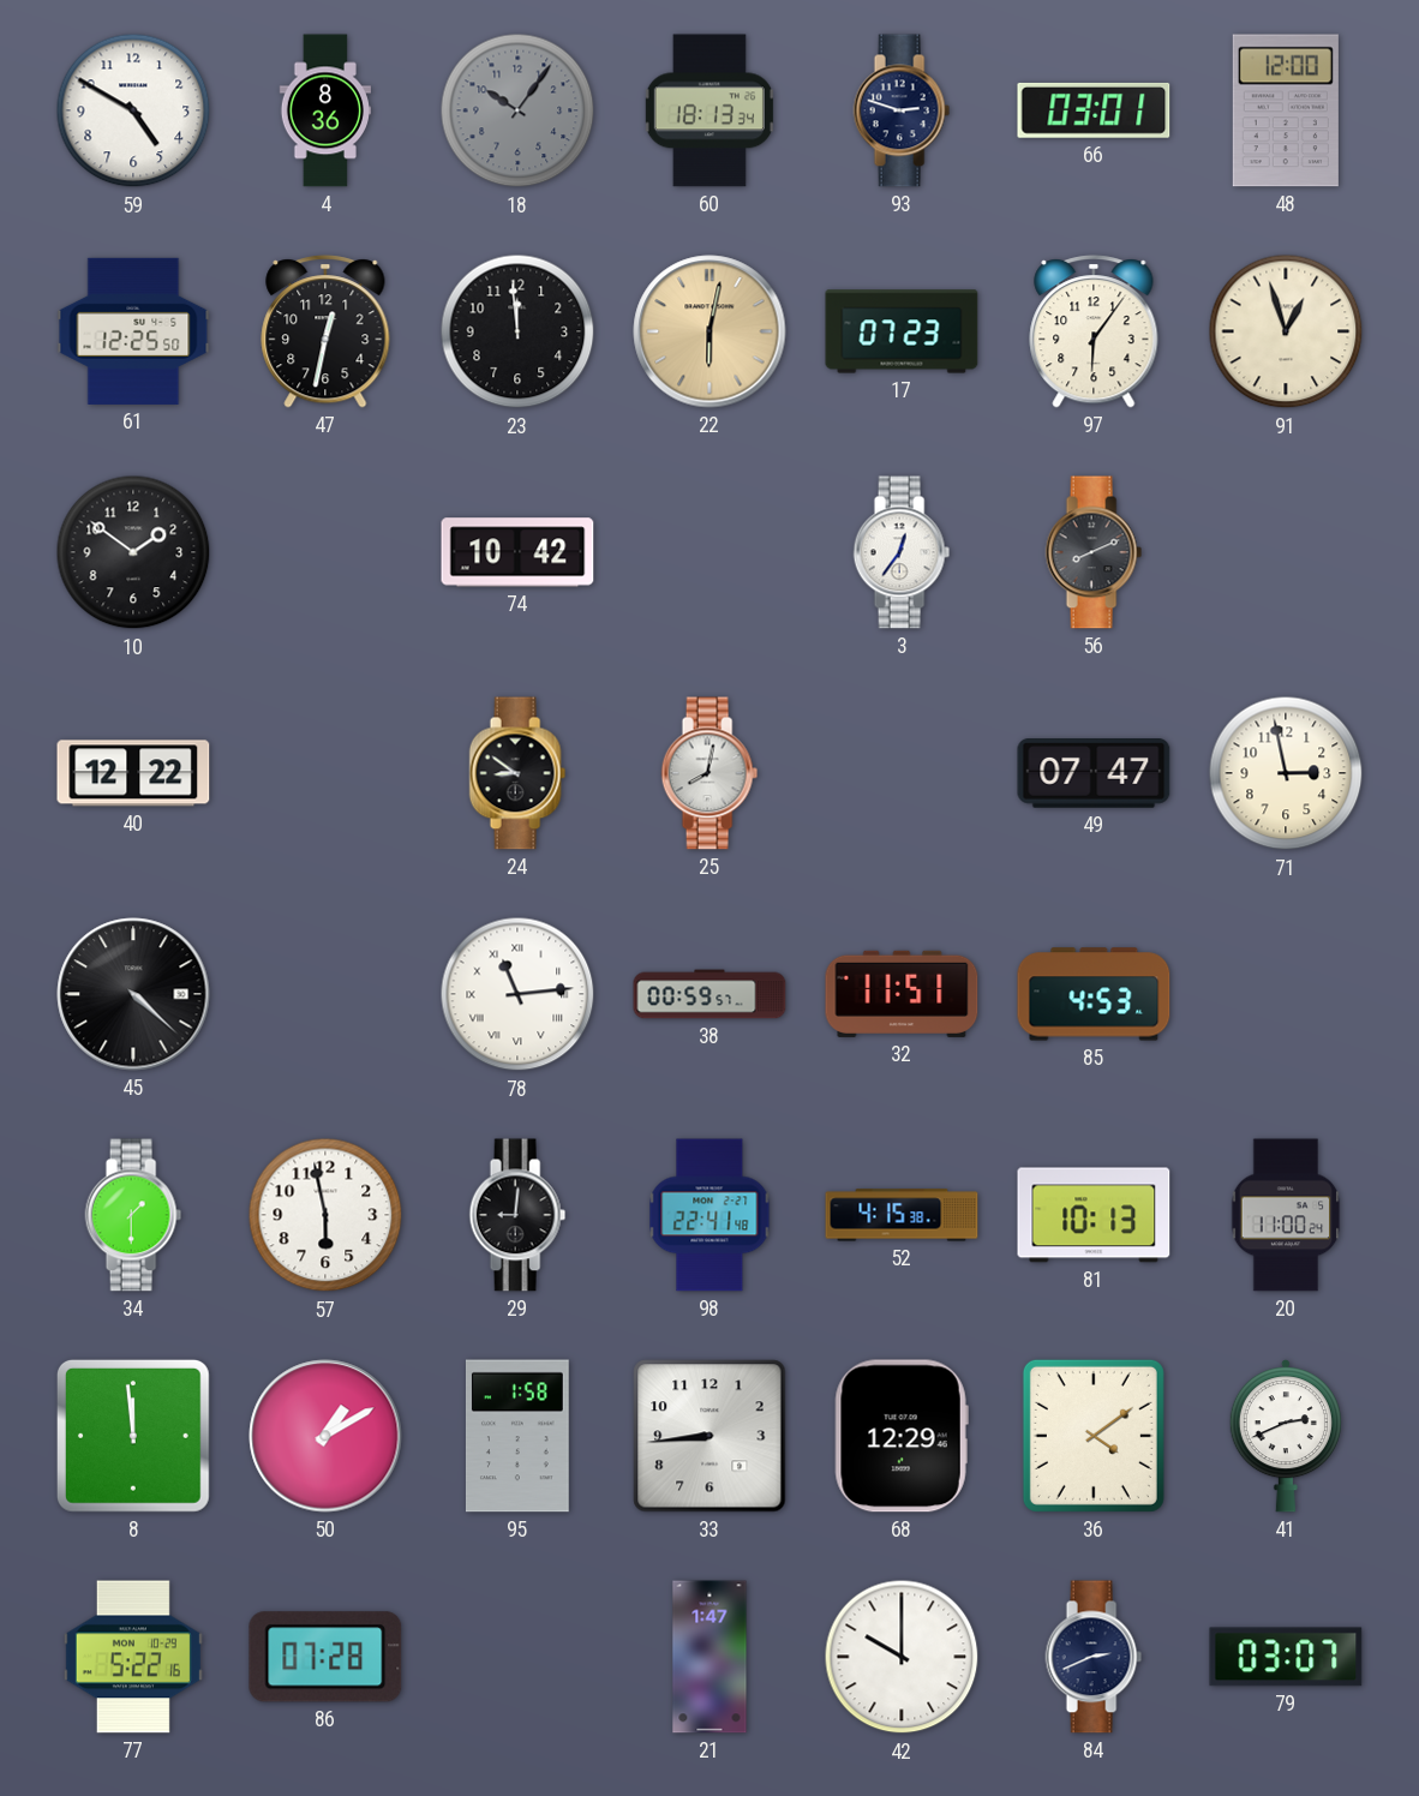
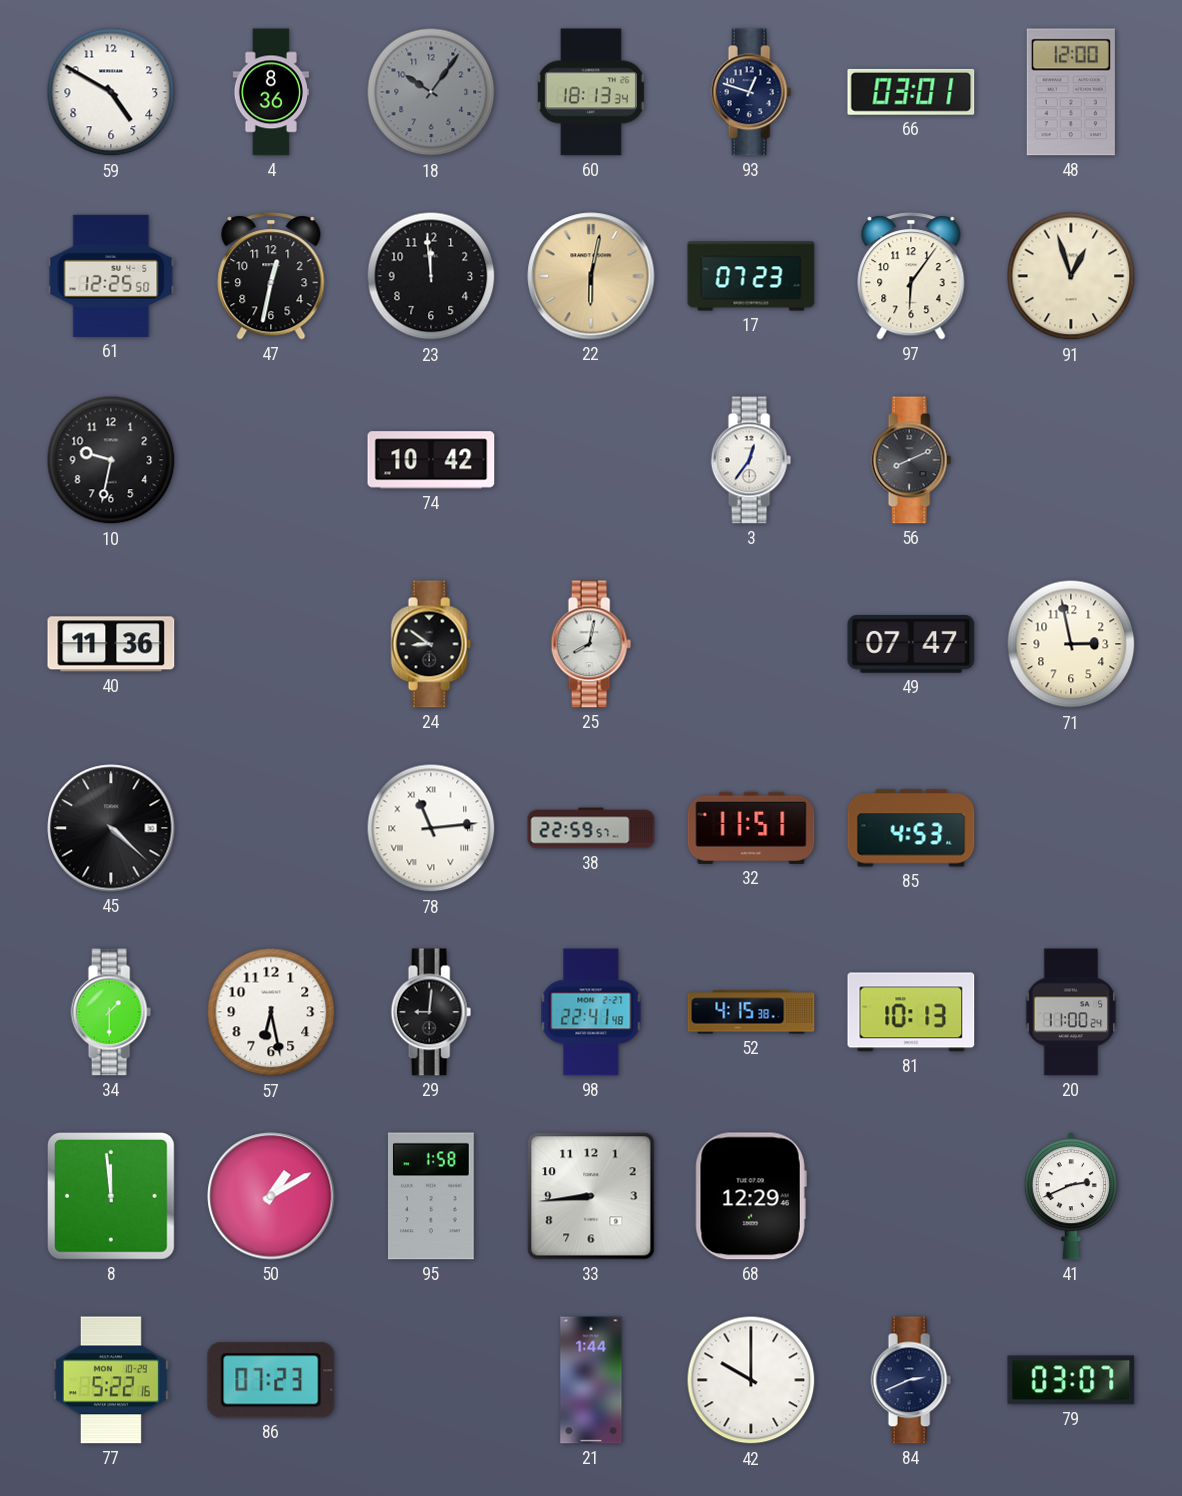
93: 2:48 -> 12:48 (751, 92)
10: 1:51 -> 9:32 (111, 460)
40: 12:22 -> 11:36 (111, 644)
38: 00:59 -> 22:59 (591, 828)
57: 5:58 -> 6:28 (271, 1012)
36: 4:09 -> none (1094, 1436)
86: 07:28 -> 07:23 (271, 1380)
21: 1:47 -> 1:44 (591, 1380)
